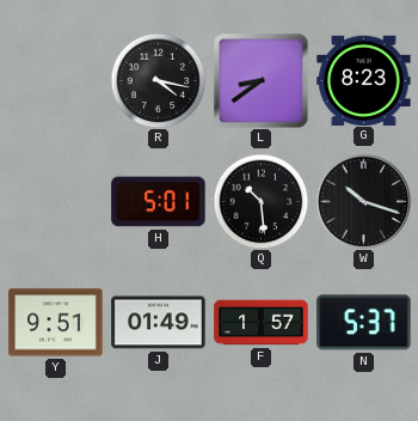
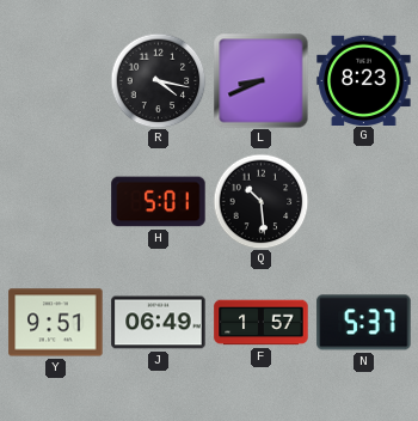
L: 8:39 -> 8:41 (260, 80)
W: 10:18 -> none (363, 201)
J: 01:49 -> 06:49 (159, 323)
